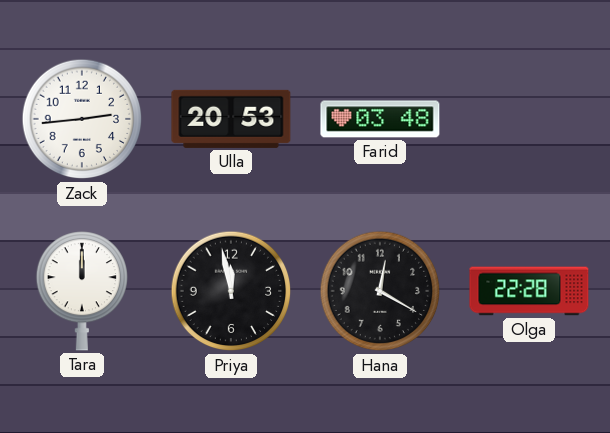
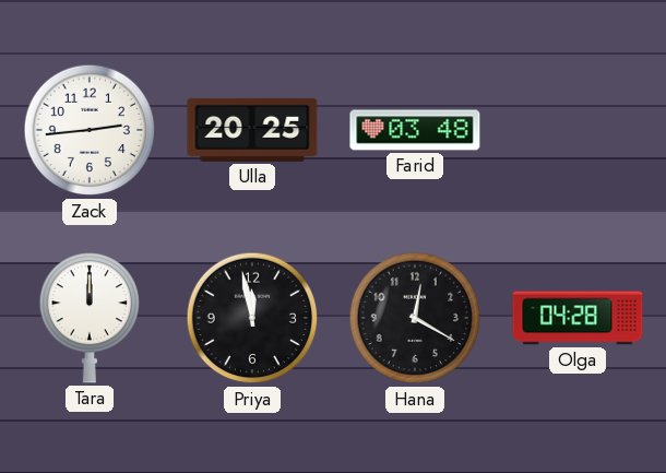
Ulla: 20:53 -> 20:25 (252, 130)
Olga: 22:28 -> 04:28 (578, 318)
